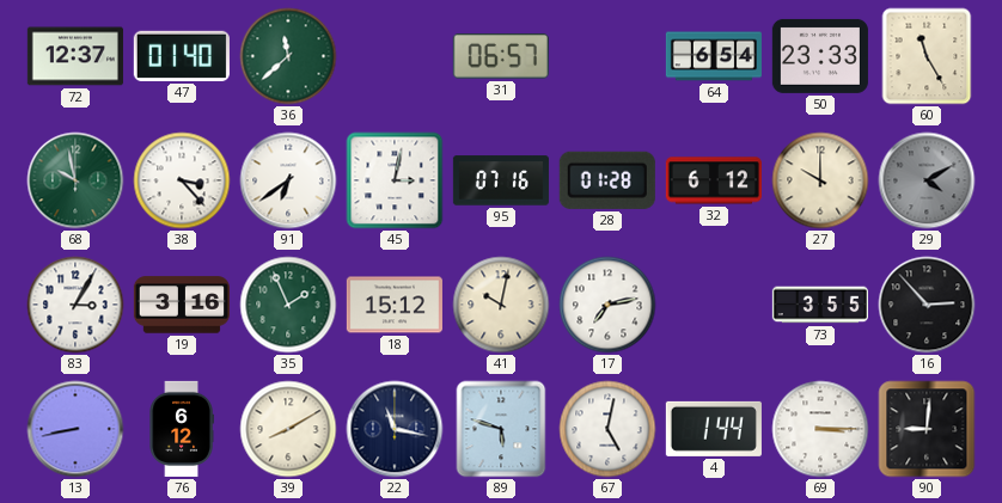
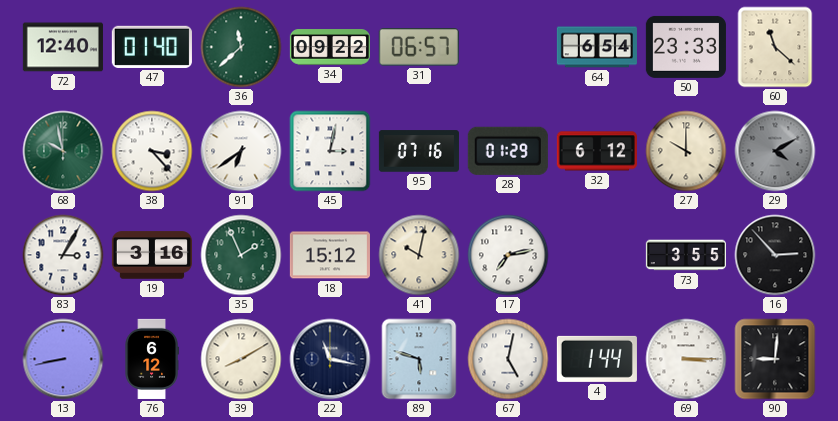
72: 12:37 -> 12:40 (63, 47)
34: none -> 09:22 (330, 47)
60: 11:25 -> 11:22 (775, 47)
28: 01:28 -> 01:29 (508, 151)
